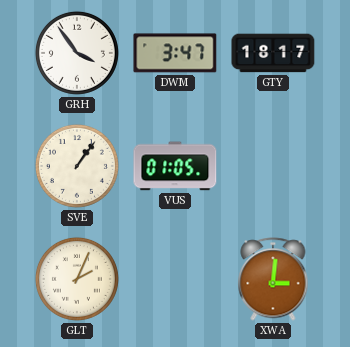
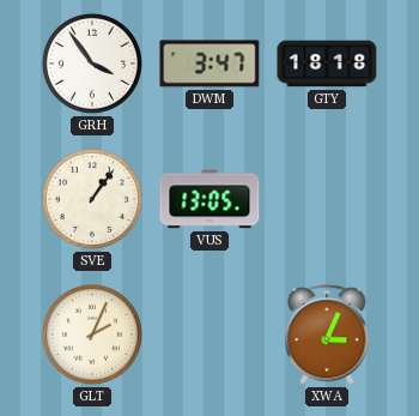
GTY: 18:17 -> 18:18 (327, 64)
VUS: 01:05 -> 13:05 (209, 199)
XWA: 3:01 -> 3:04 (327, 334)
